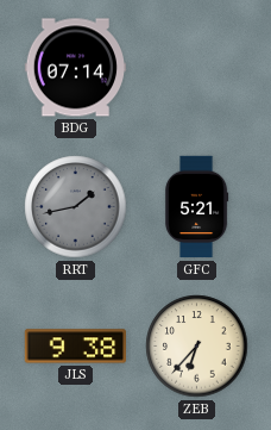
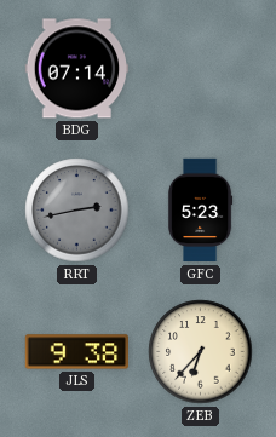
RRT: 1:43 -> 2:43 (77, 211)
GFC: 5:21 -> 5:23 (200, 211)
